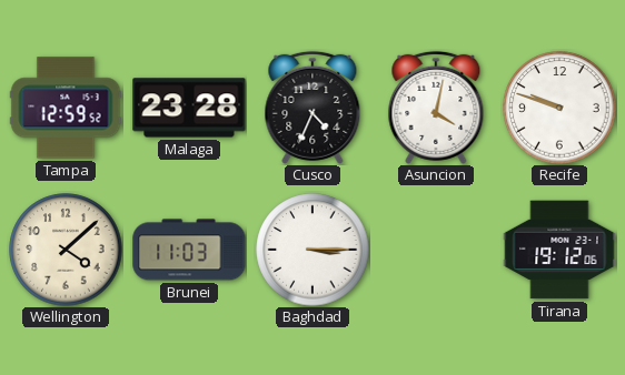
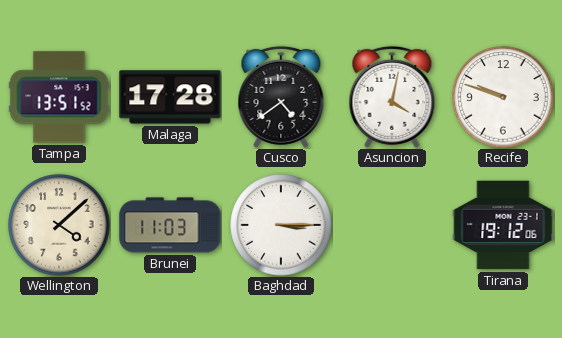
Tampa: 12:59 -> 13:51 (59, 97)
Malaga: 23:28 -> 17:28 (170, 97)
Cusco: 4:34 -> 4:39 (281, 97)
